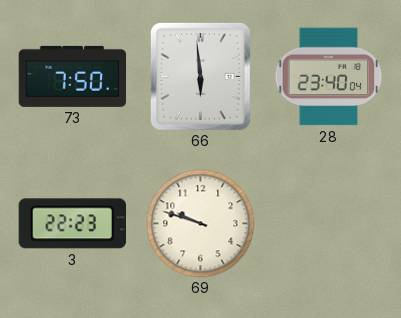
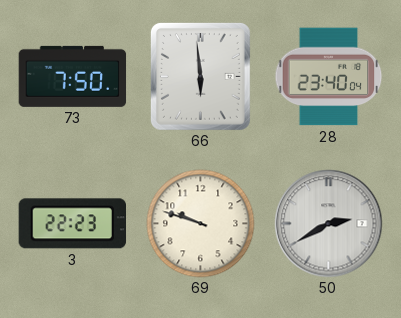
50: none -> 2:40 (329, 224)
